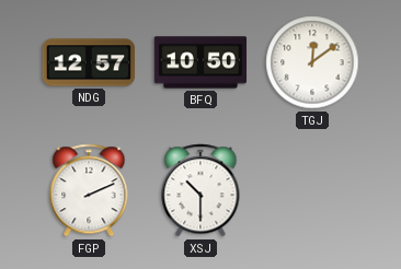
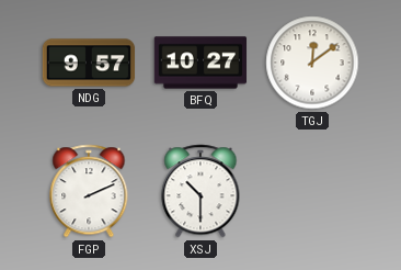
NDG: 12:57 -> 9:57 (89, 63)
BFQ: 10:50 -> 10:27 (200, 63)
